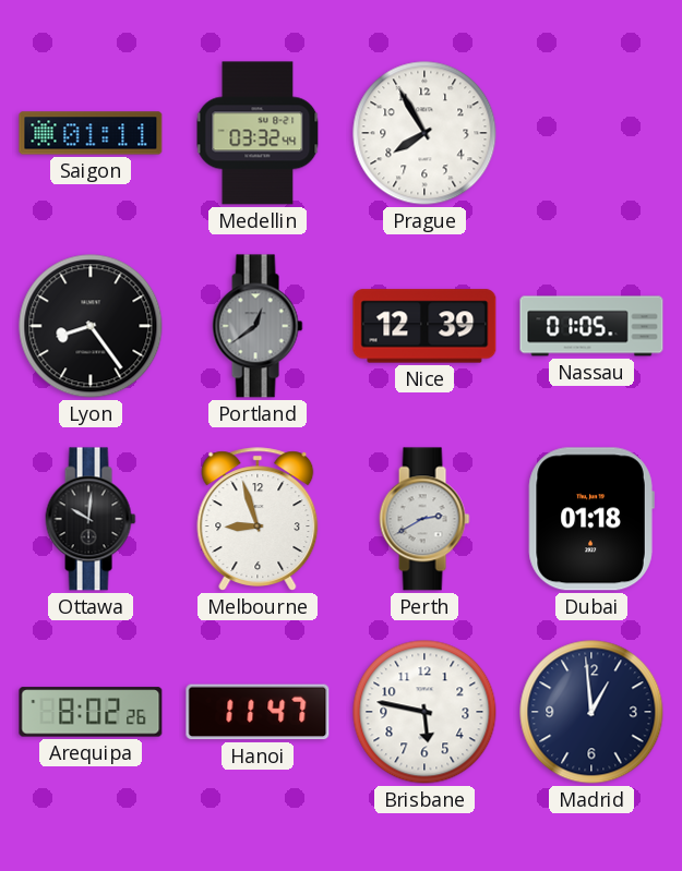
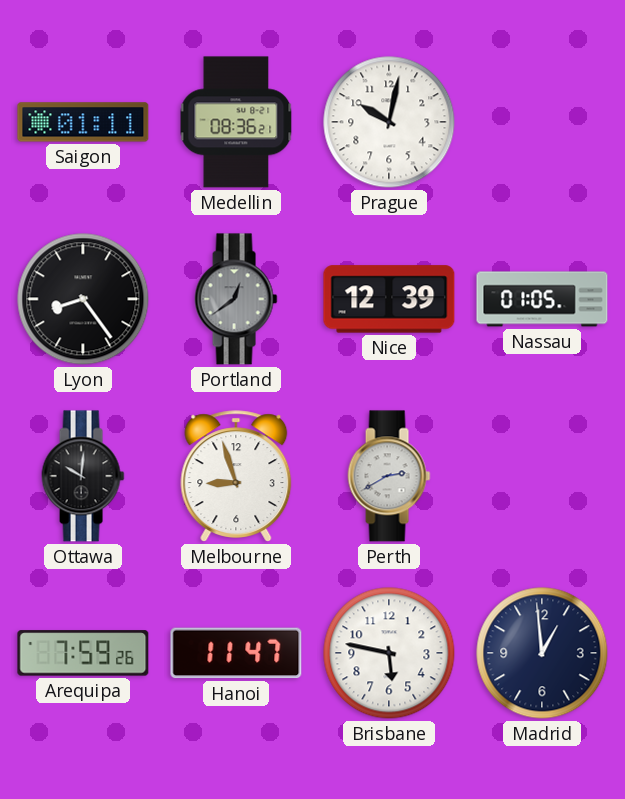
Medellin: 03:32 -> 08:36 (236, 122)
Prague: 7:55 -> 10:02 (389, 122)
Dubai: 01:18 -> none (591, 519)
Arequipa: 8:02 -> 7:59 (83, 653)
